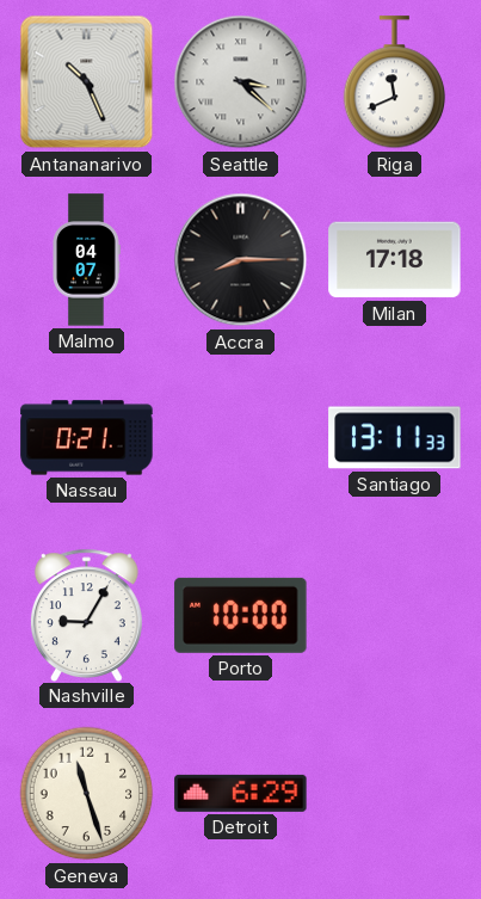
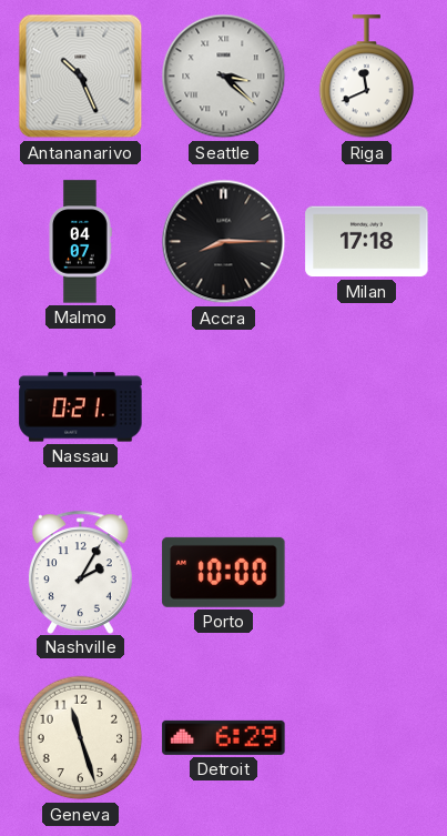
Santiago: 13:11 -> none (395, 438)
Nashville: 9:05 -> 2:05 (80, 572)
